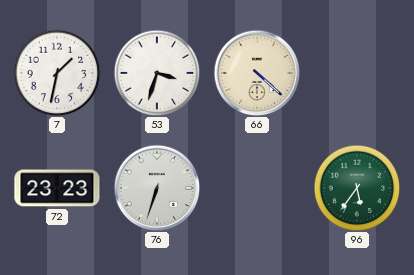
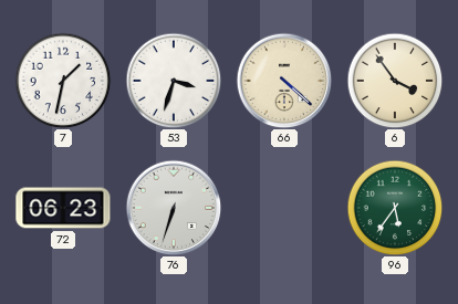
6: none -> 3:54 (395, 81)
72: 23:23 -> 06:23 (63, 208)
